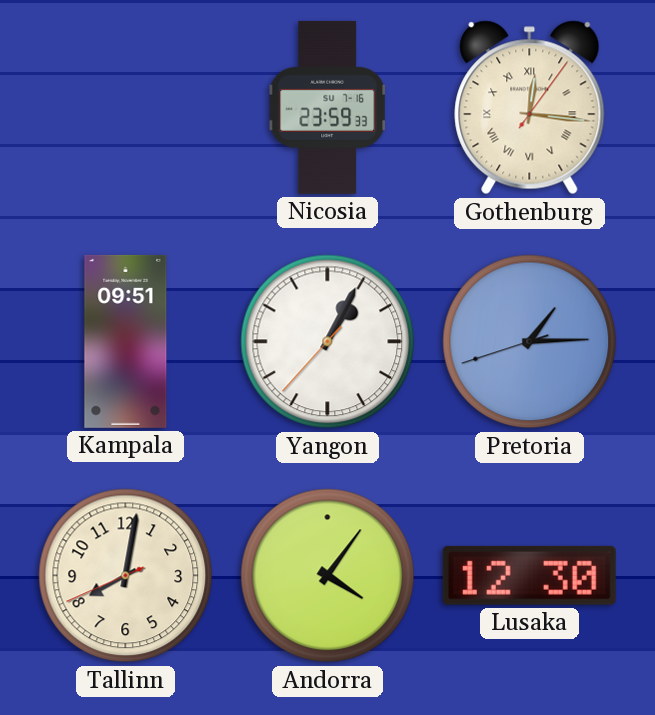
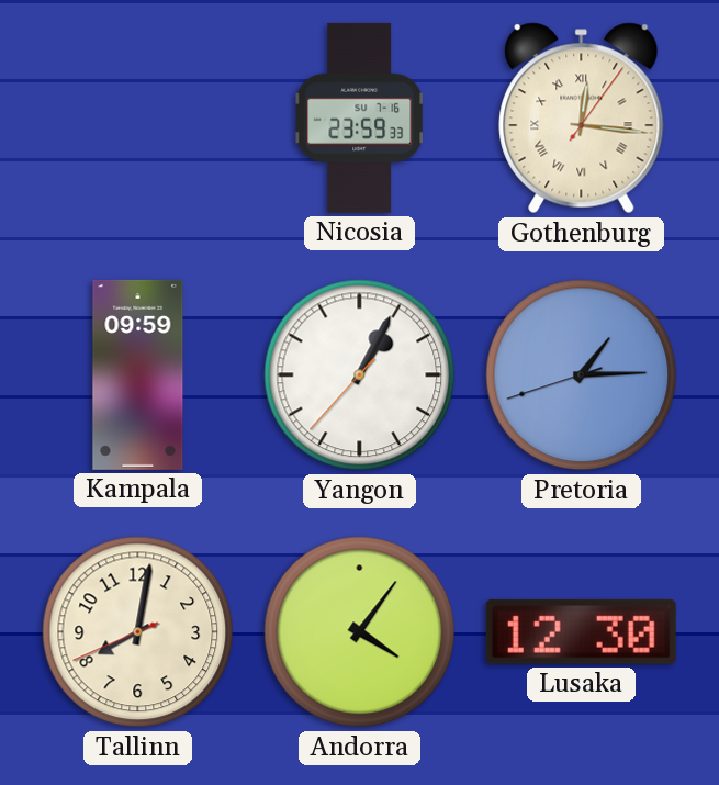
Kampala: 09:51 -> 09:59 (138, 374)
